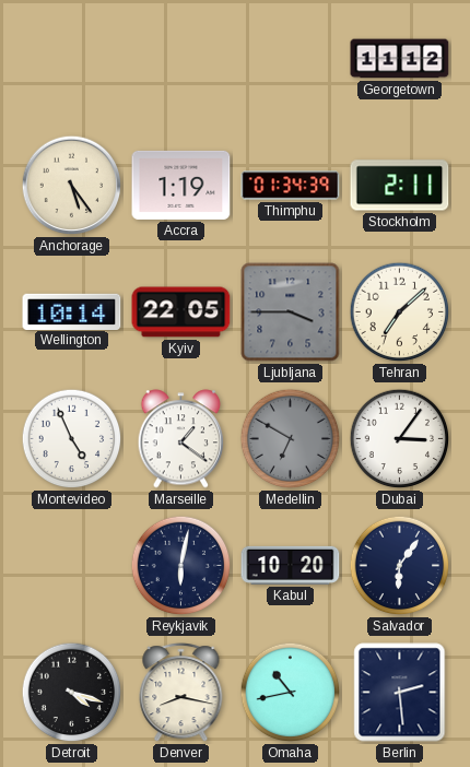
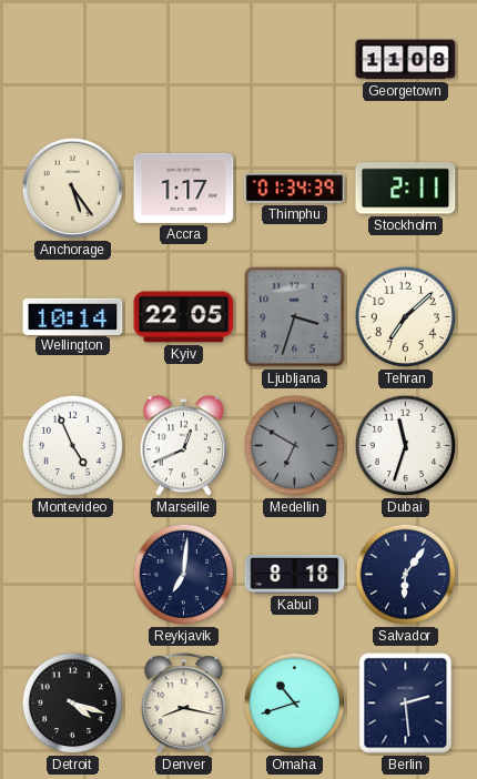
Georgetown: 11:12 -> 11:08 (406, 60)
Accra: 1:19 -> 1:17 (184, 188)
Ljubljana: 3:45 -> 3:33 (295, 317)
Marseille: 1:21 -> 12:41 (184, 446)
Dubai: 3:06 -> 11:33 (406, 446)
Reykjavik: 6:02 -> 7:01 (184, 575)
Kabul: 10:20 -> 8:18 (295, 574)
Omaha: 10:43 -> 10:42 (295, 704)
